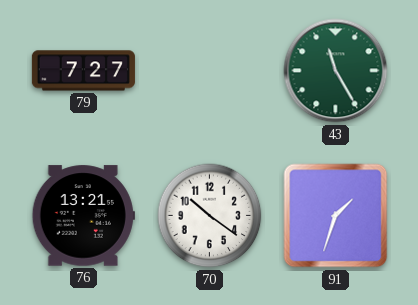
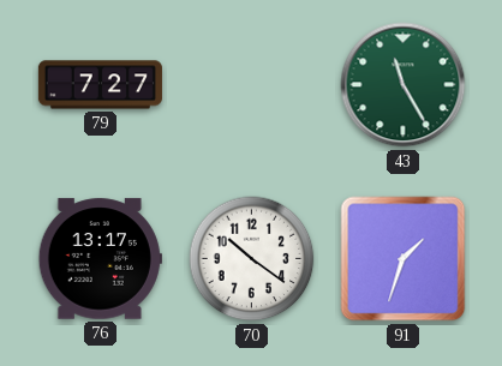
76: 13:21 -> 13:17 (100, 259)
